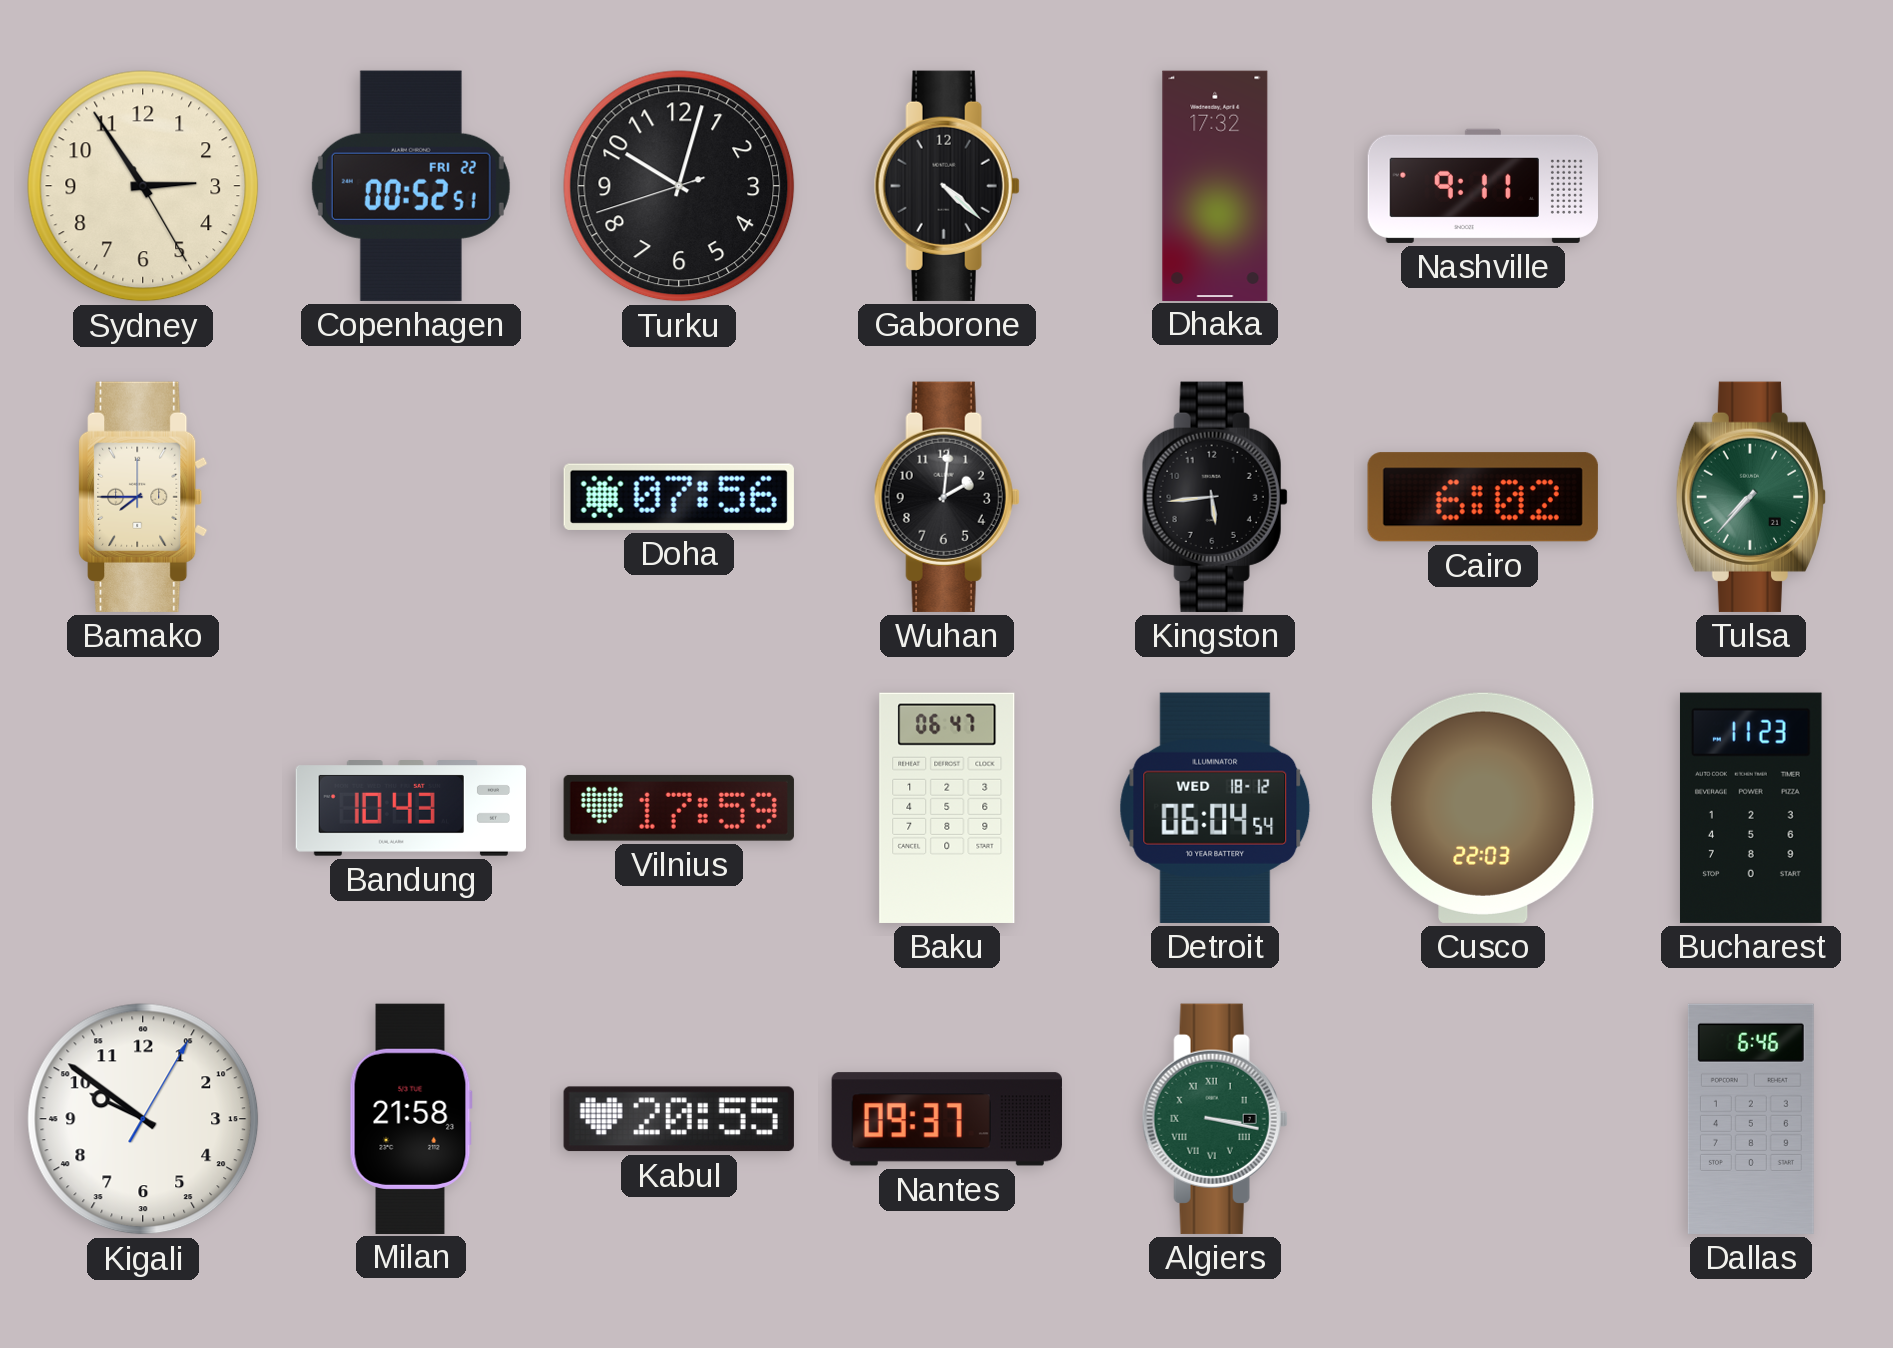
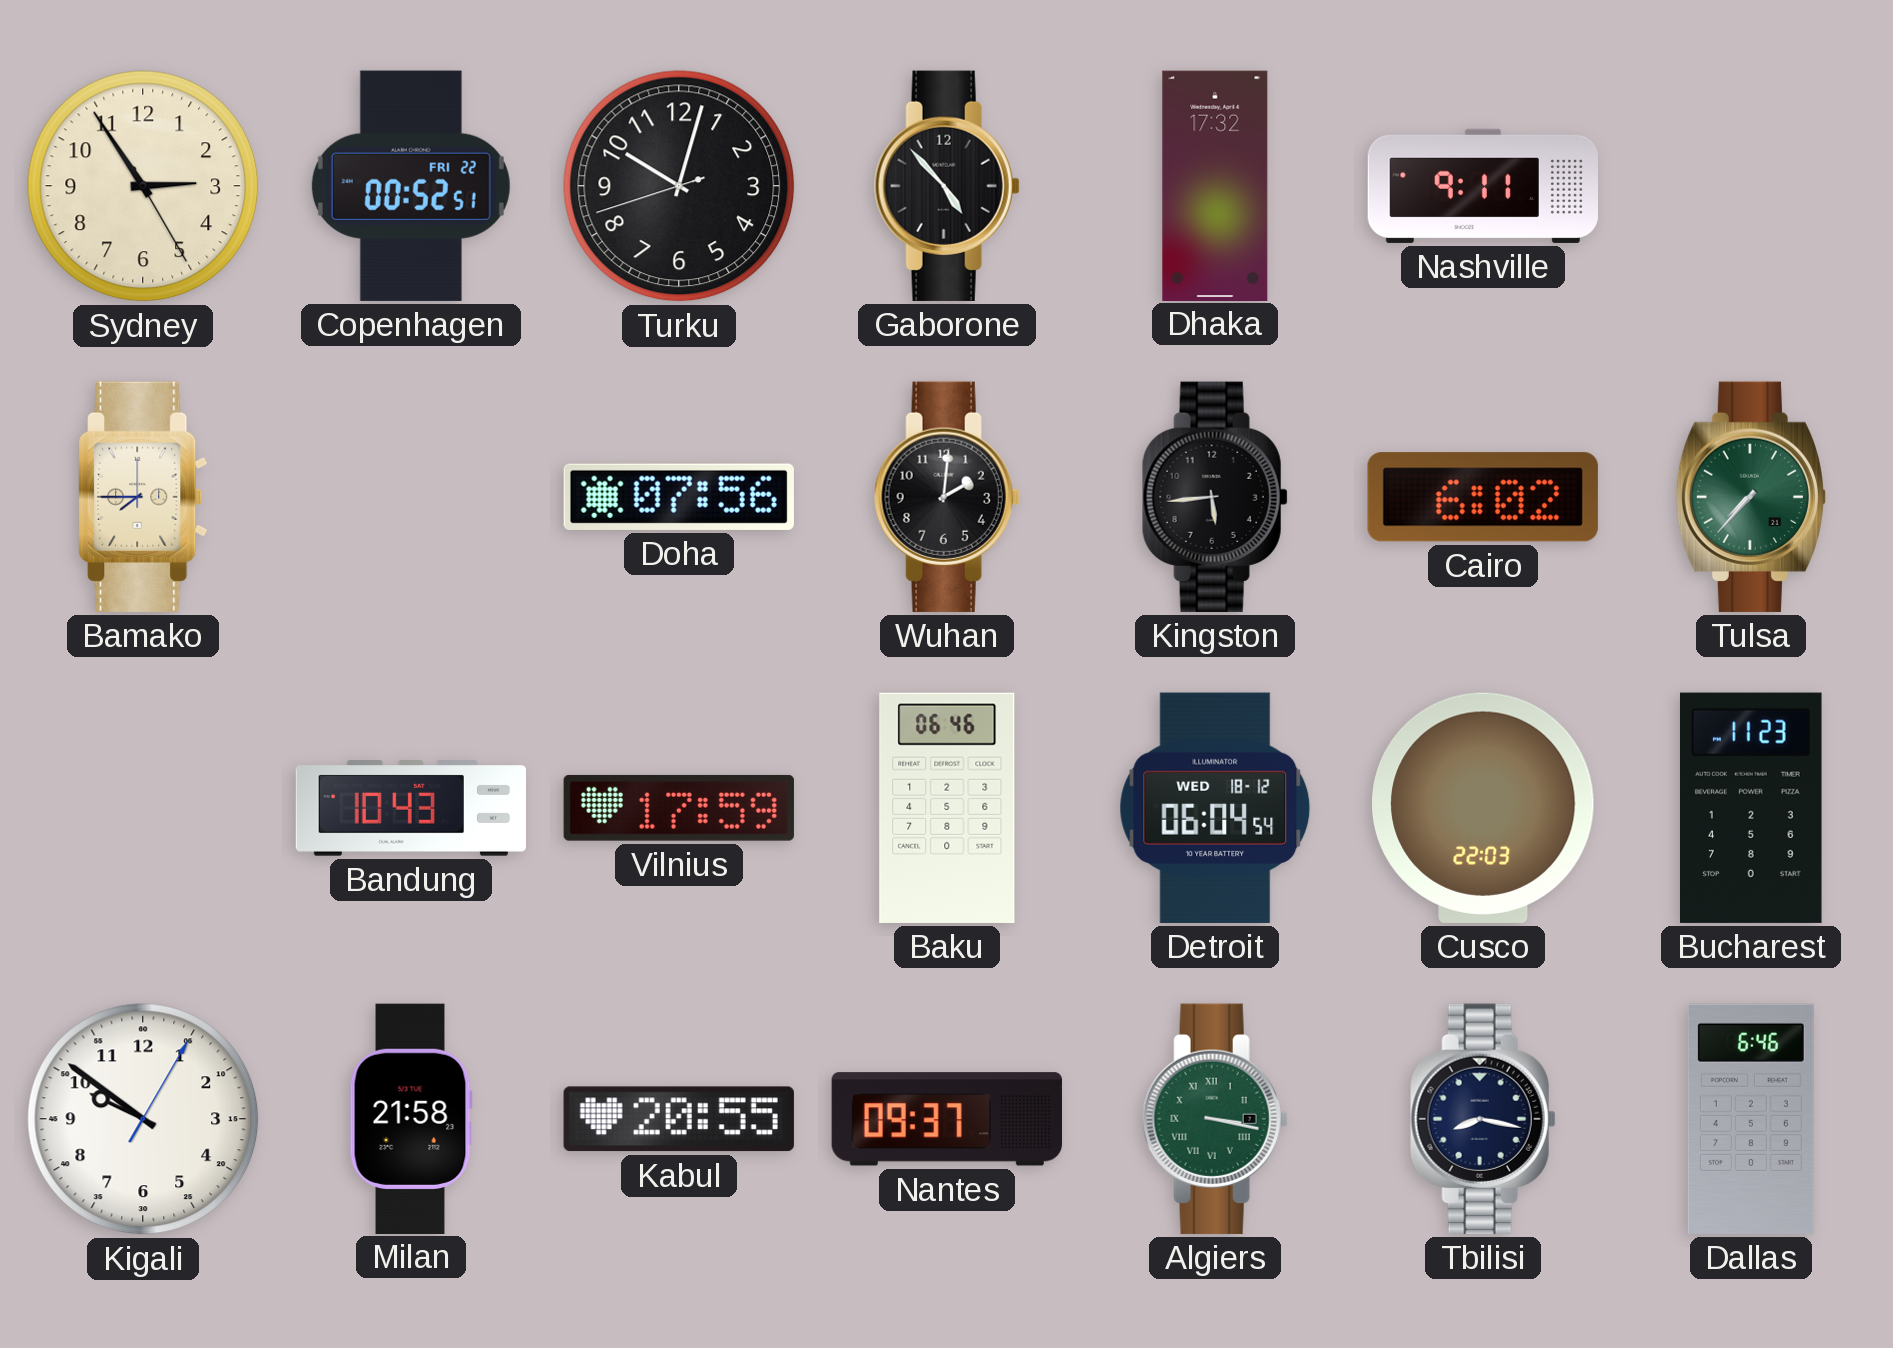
Gaborone: 4:22 -> 4:53 (947, 186)
Baku: 06:47 -> 06:46 (947, 808)
Tbilisi: none -> 8:17 (1483, 1119)
